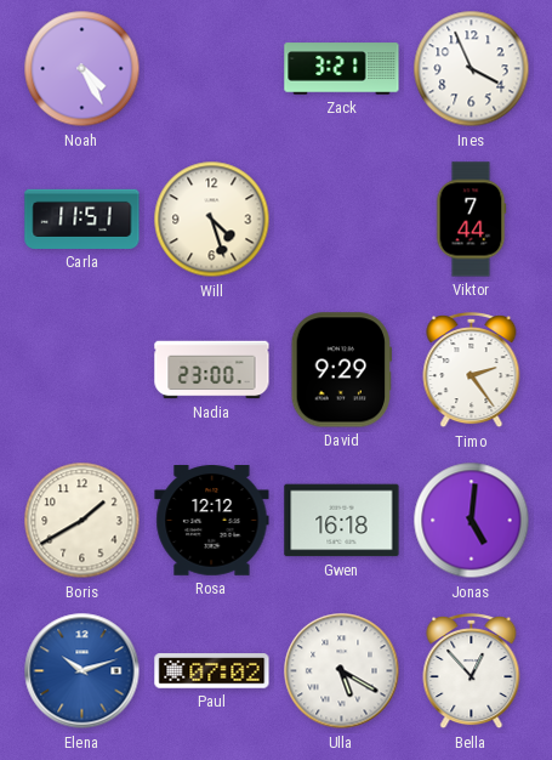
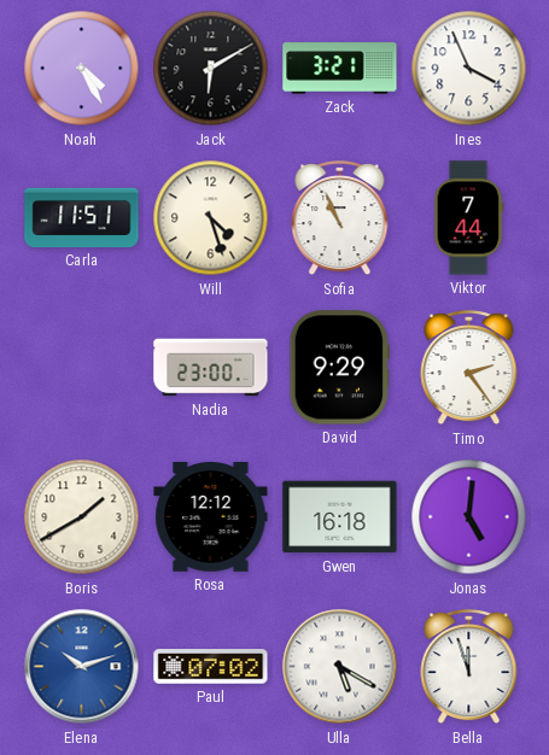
Jack: none -> 6:10 (211, 69)
Sofia: none -> 10:56 (340, 220)
Bella: 12:53 -> 11:57 (469, 668)
